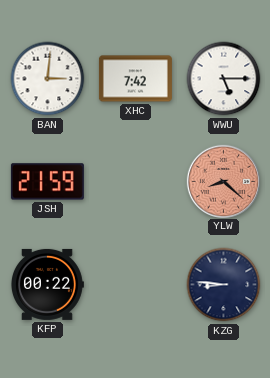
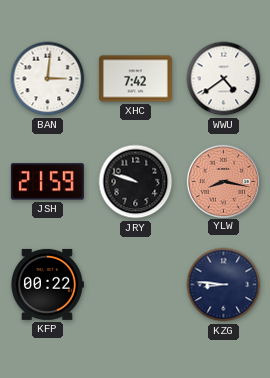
WWU: 5:15 -> 4:39 (224, 79)
JRY: none -> 9:48 (136, 182)
YLW: 8:22 -> 8:17 (223, 181)
